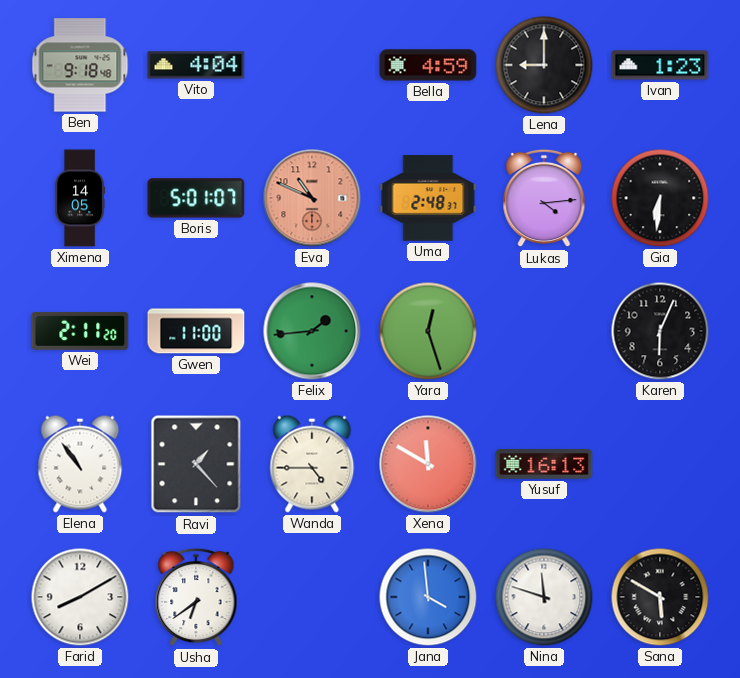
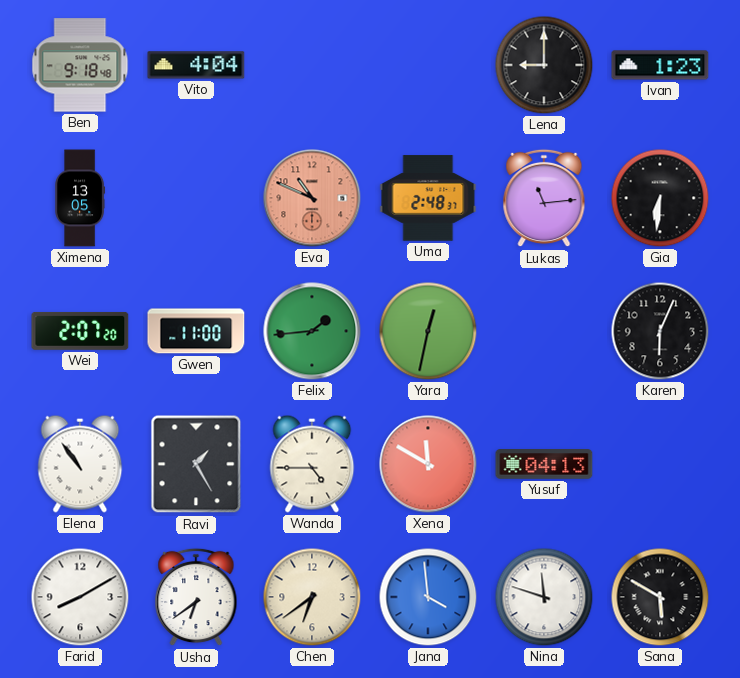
Bella: 4:59 -> none (428, 65)
Ximena: 14:05 -> 13:05 (80, 198)
Boris: 5:01 -> none (196, 198)
Lukas: 4:14 -> 11:14 (544, 198)
Wei: 2:11 -> 2:07 (80, 331)
Yara: 12:27 -> 12:32 (428, 331)
Ravi: 1:23 -> 1:25 (196, 464)
Yusuf: 16:13 -> 04:13 (544, 464)
Chen: none -> 6:39 (312, 597)
